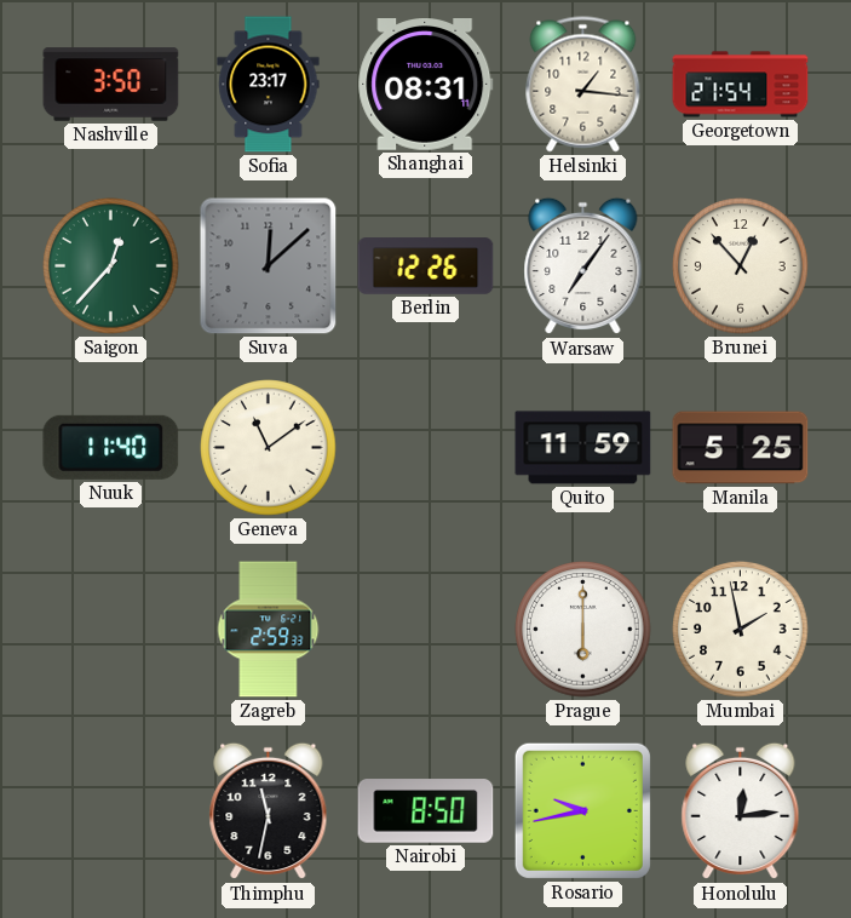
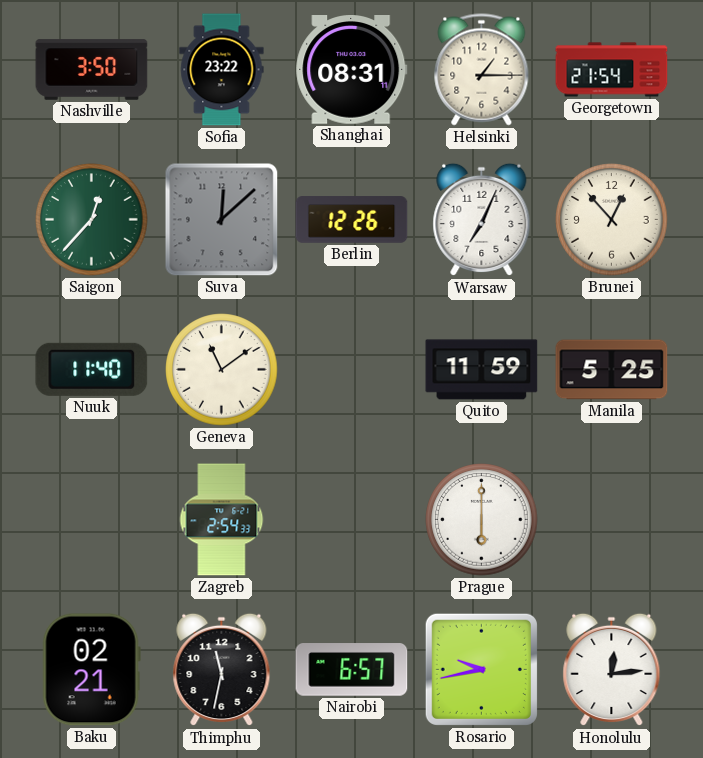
Sofia: 23:17 -> 23:22 (222, 70)
Helsinki: 1:16 -> 1:15 (482, 70)
Warsaw: 7:06 -> 7:04 (482, 220)
Zagreb: 2:59 -> 2:54 (222, 520)
Mumbai: 1:58 -> none (741, 630)
Baku: none -> 02:21 (91, 670)
Nairobi: 8:50 -> 6:57 (352, 670)
